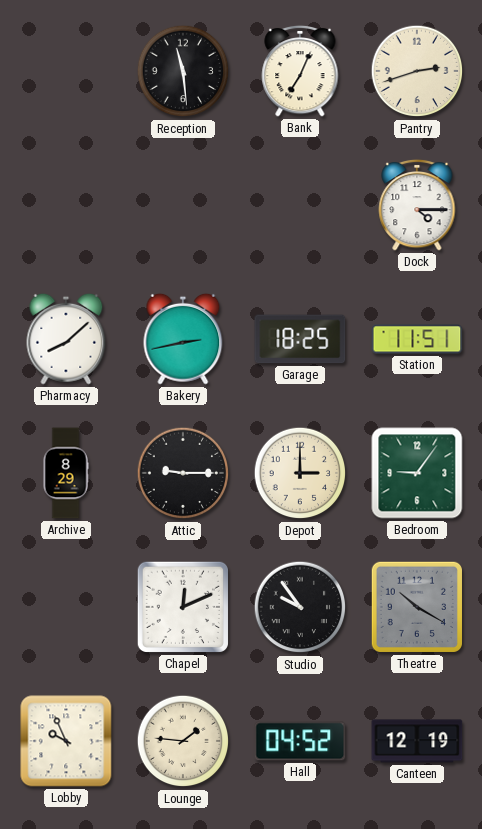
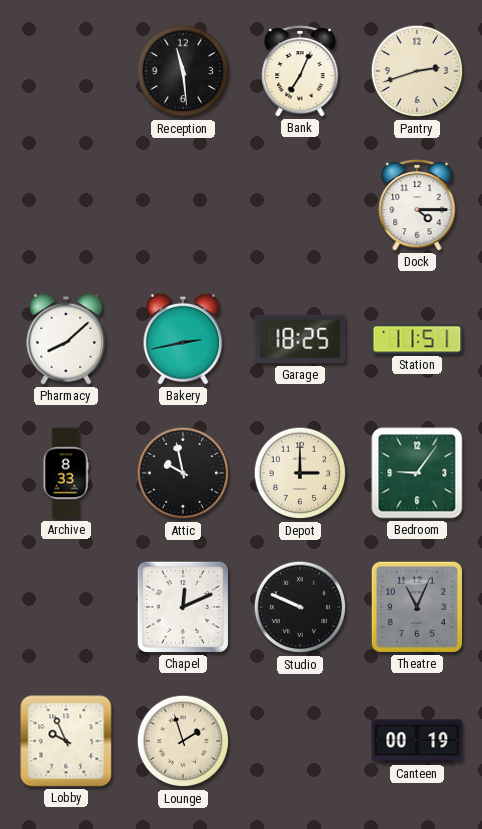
Archive: 8:29 -> 8:33 (66, 473)
Attic: 9:15 -> 9:58 (183, 473)
Studio: 9:54 -> 9:49 (300, 607)
Theatre: 10:20 -> 11:04 (417, 607)
Lounge: 1:46 -> 1:57 (183, 741)
Hall: 04:52 -> none (300, 741)
Canteen: 12:19 -> 00:19 (417, 741)
